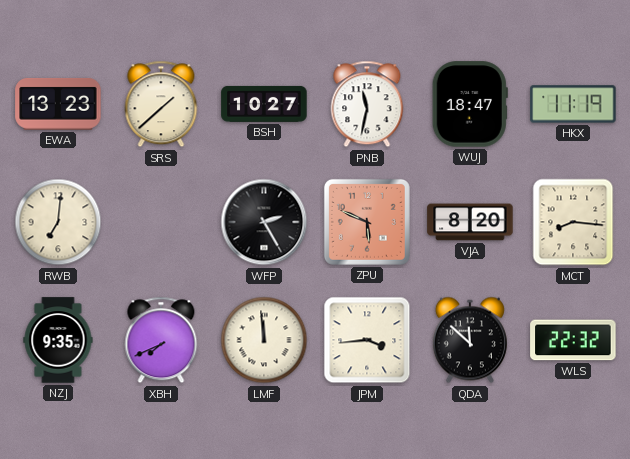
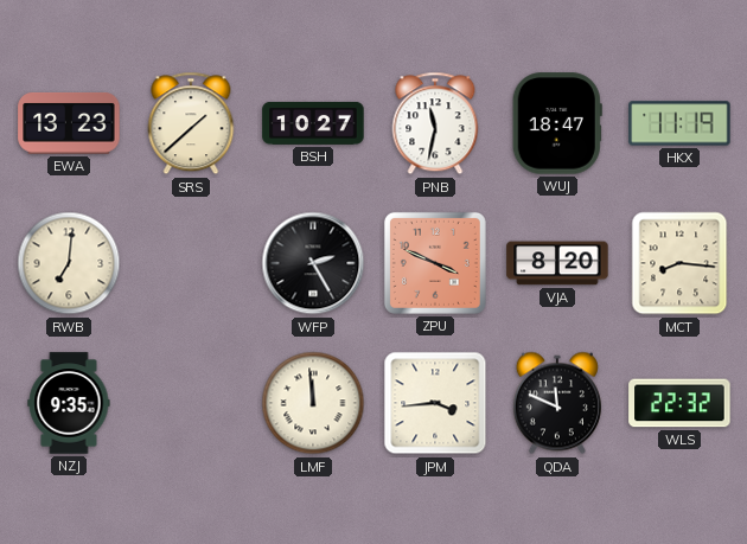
ZPU: 5:49 -> 3:49 (435, 263)
XBH: 7:41 -> none (161, 340)
QDA: 11:52 -> 11:49 (557, 403)
